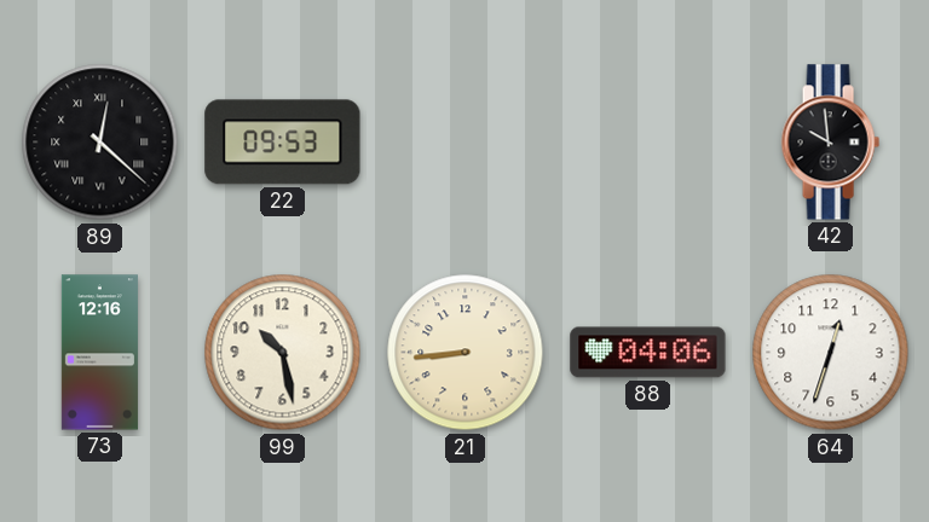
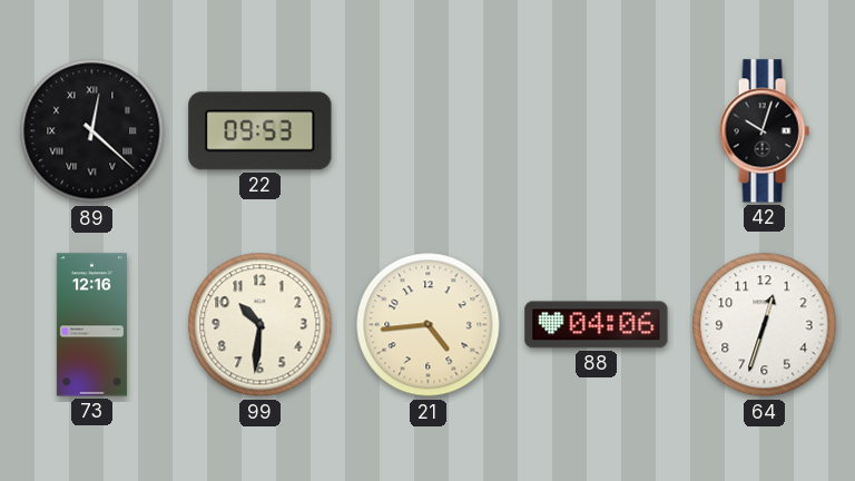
42: 9:59 -> 10:03 (764, 131)
99: 10:28 -> 10:31 (261, 325)
21: 8:44 -> 4:44 (429, 325)
